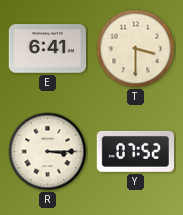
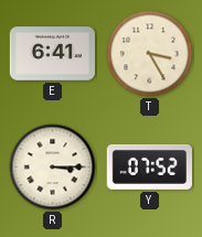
T: 3:30 -> 3:25 (150, 54)
